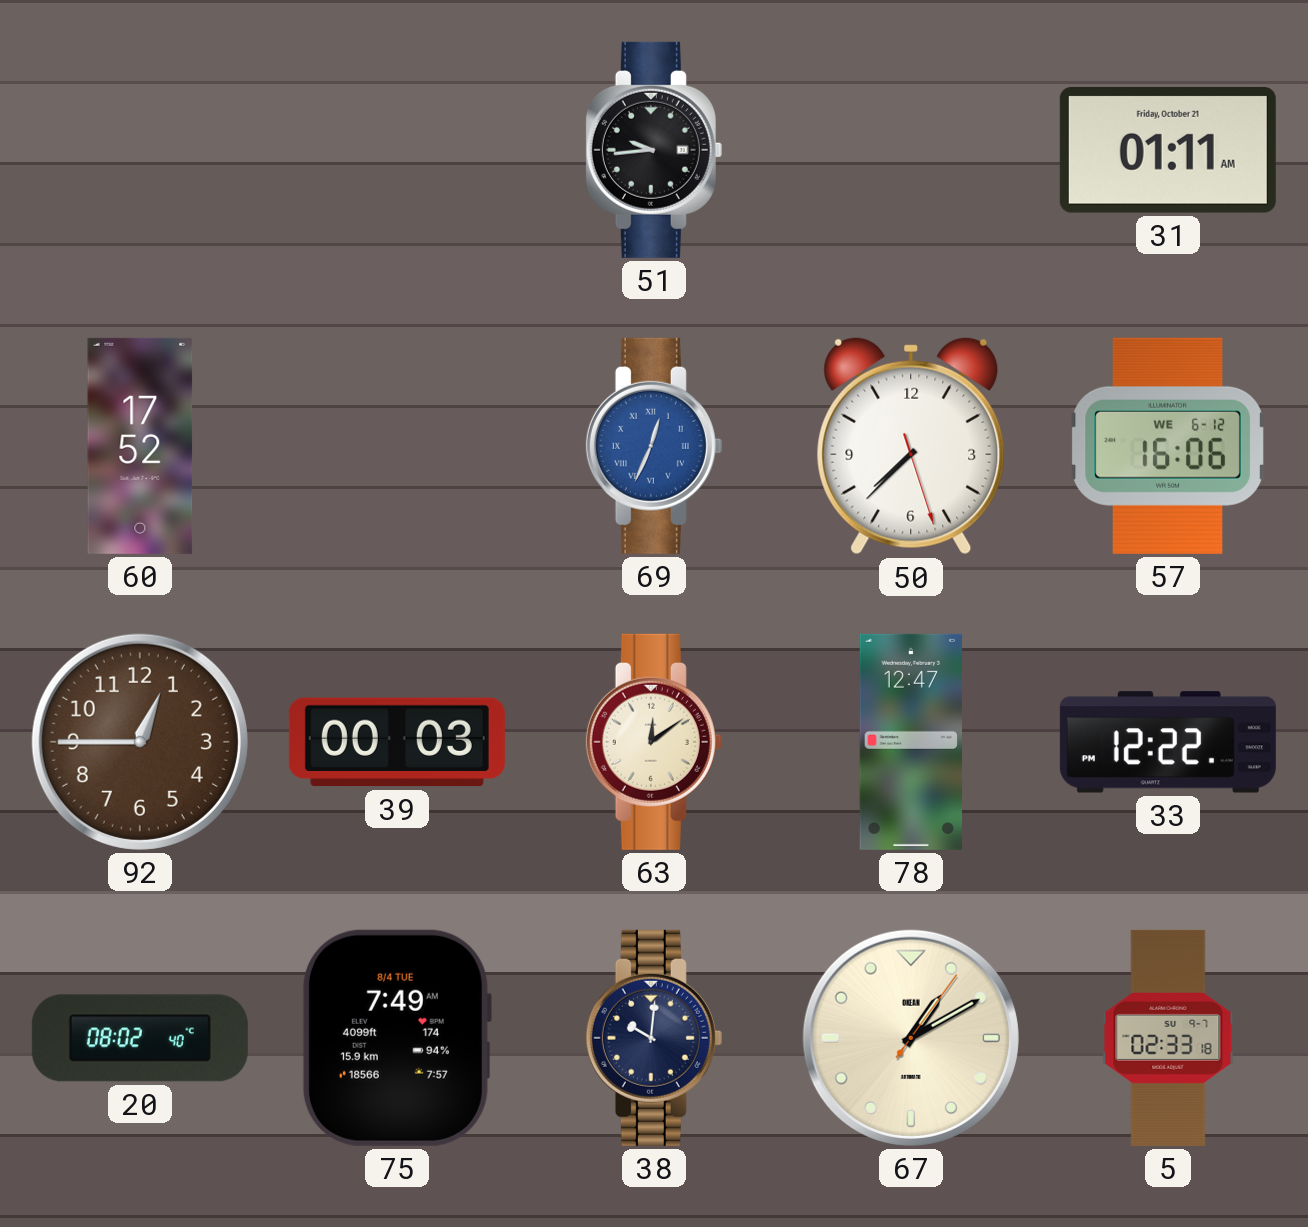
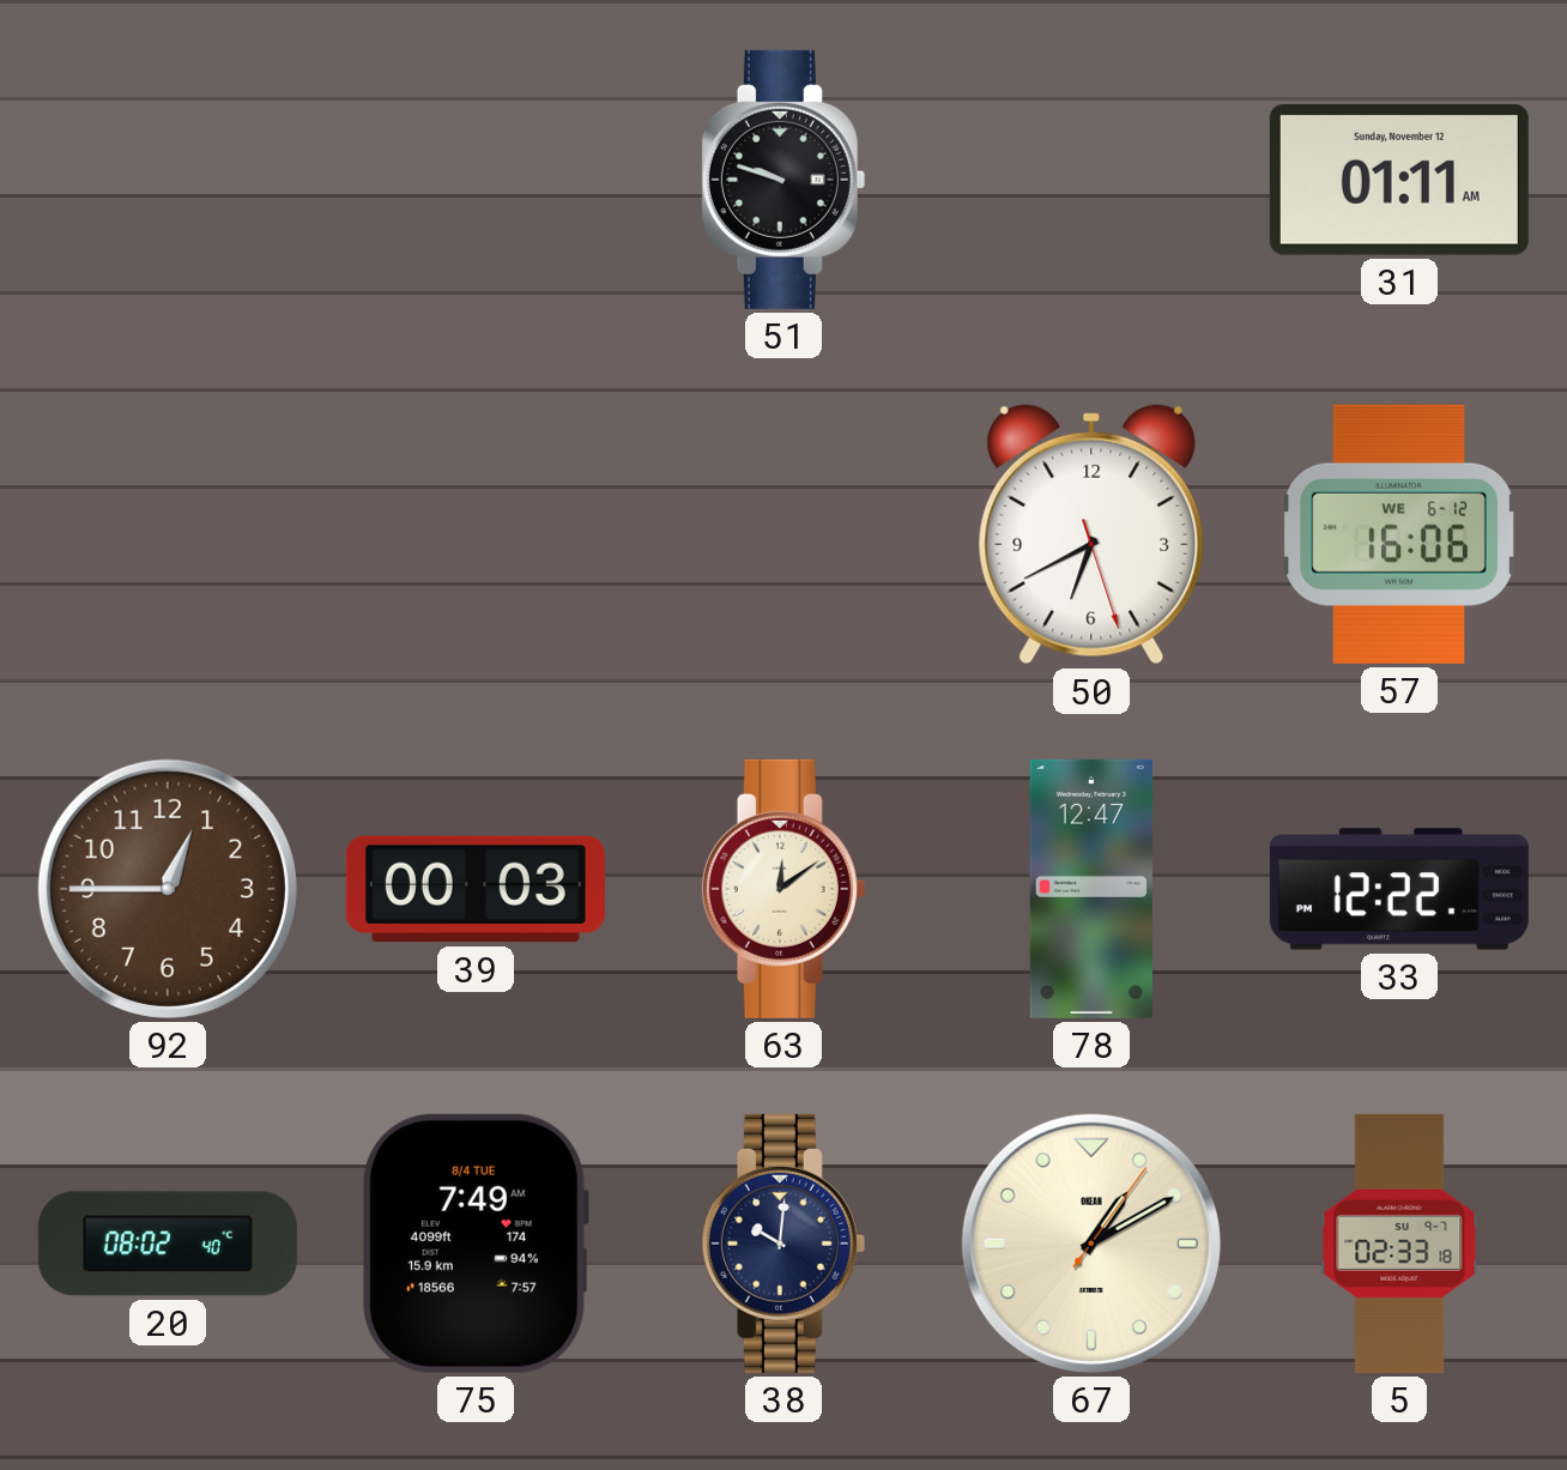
51: 9:44 -> 9:48 (783, 180)
31 date: Friday, October 21 -> Sunday, November 12 (1399, 180)
60: 17:52 -> none (140, 446)
69: 12:34 -> none (654, 446)
50: 7:37 -> 6:40 (1091, 534)
